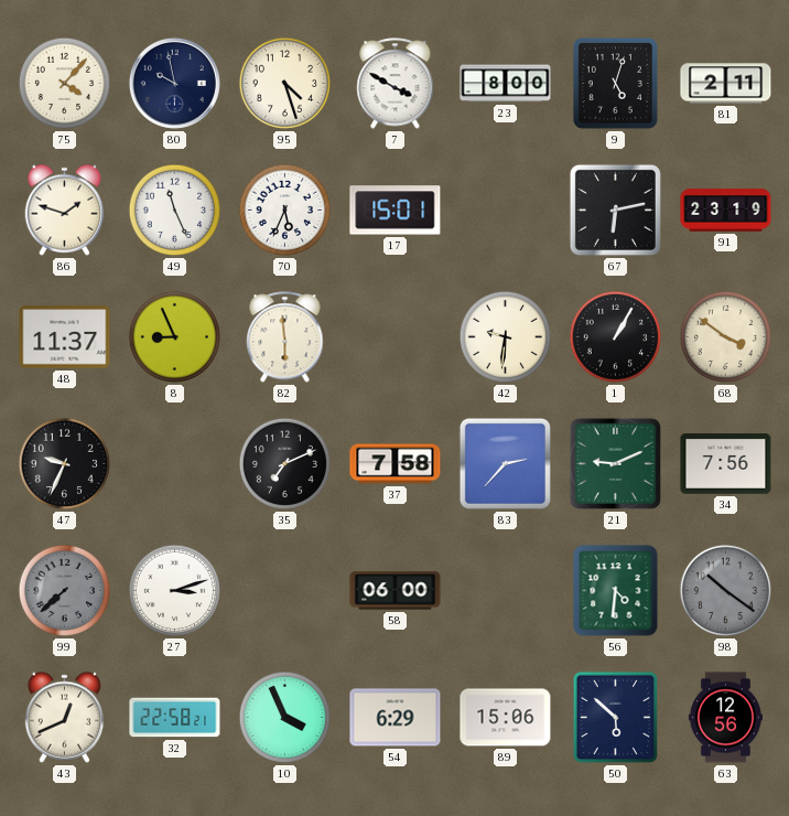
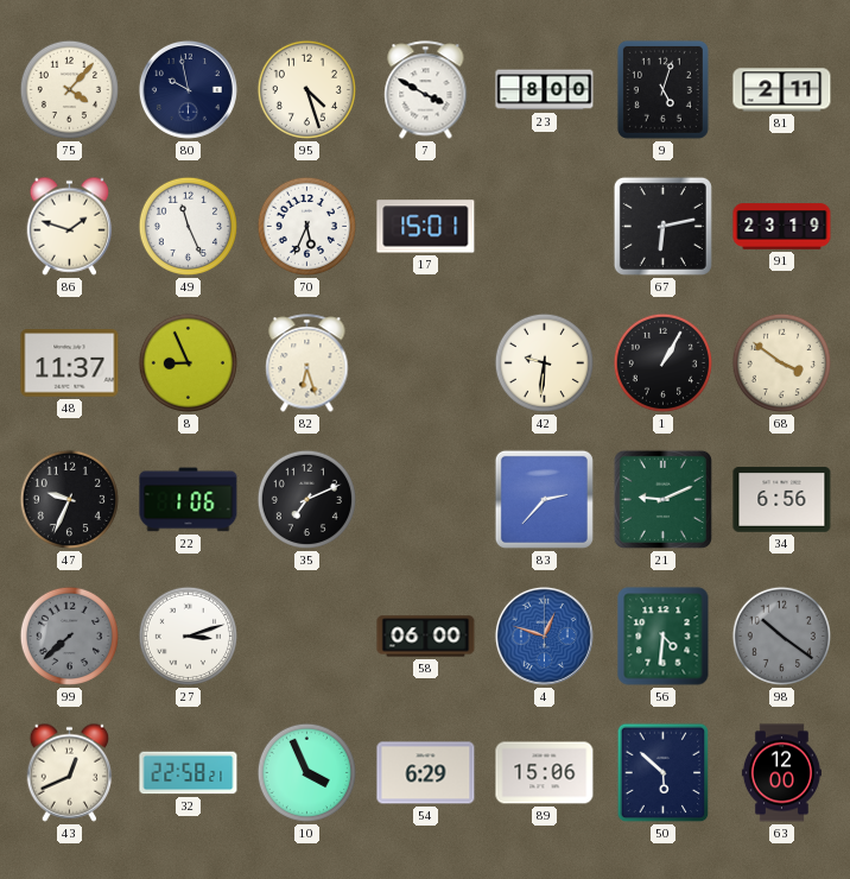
82: 5:59 -> 6:27 (307, 363)
22: none -> 1:06 (189, 500)
37: 7:58 -> none (396, 464)
34: 7:56 -> 6:56 (782, 500)
4: none -> 12:48 (544, 635)
63: 12:56 -> 12:00 (781, 773)
